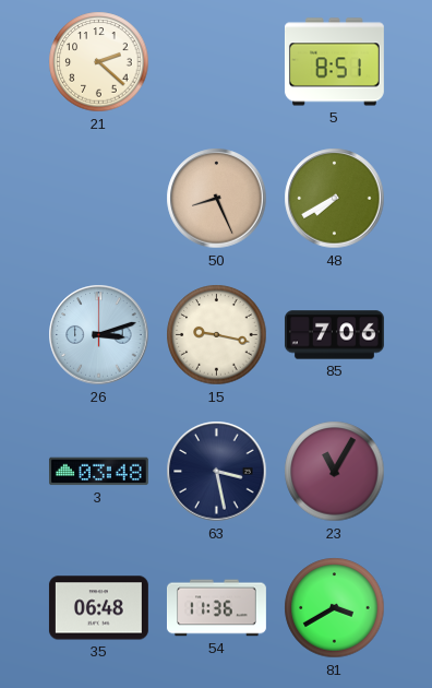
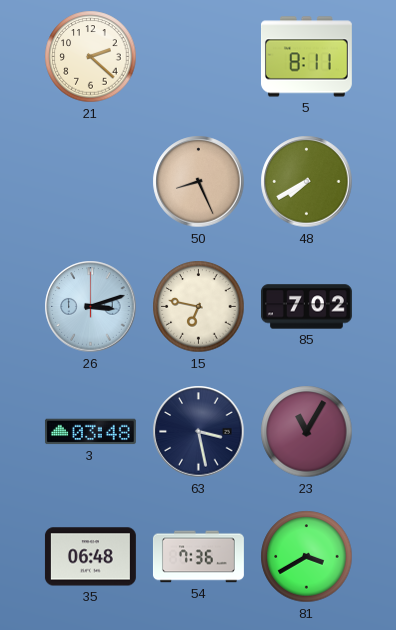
5: 8:51 -> 8:11 (306, 57)
15: 9:17 -> 6:47 (199, 307)
85: 7:06 -> 7:02 (306, 307)
54: 11:36 -> 7:36 (198, 557)
